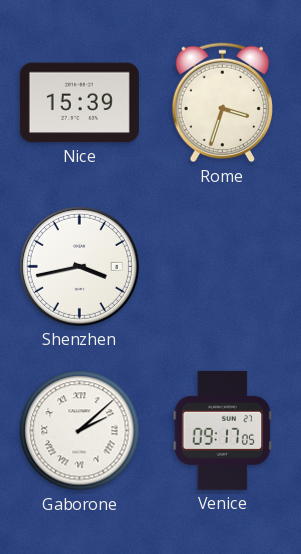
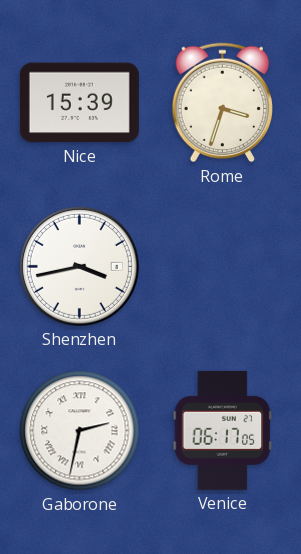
Gaborone: 2:08 -> 2:32 (80, 431)
Venice: 09:17 -> 06:17 (223, 430)
